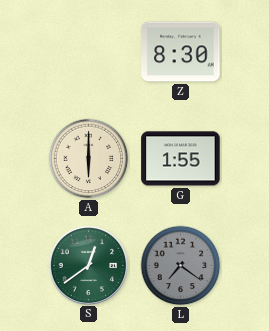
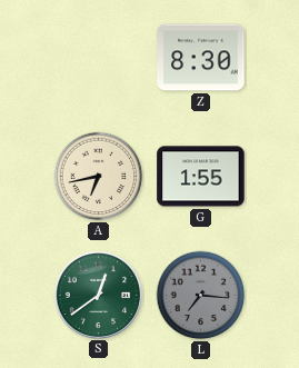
A: 6:00 -> 6:43 (99, 177)
L: 7:21 -> 7:16 (201, 296)
